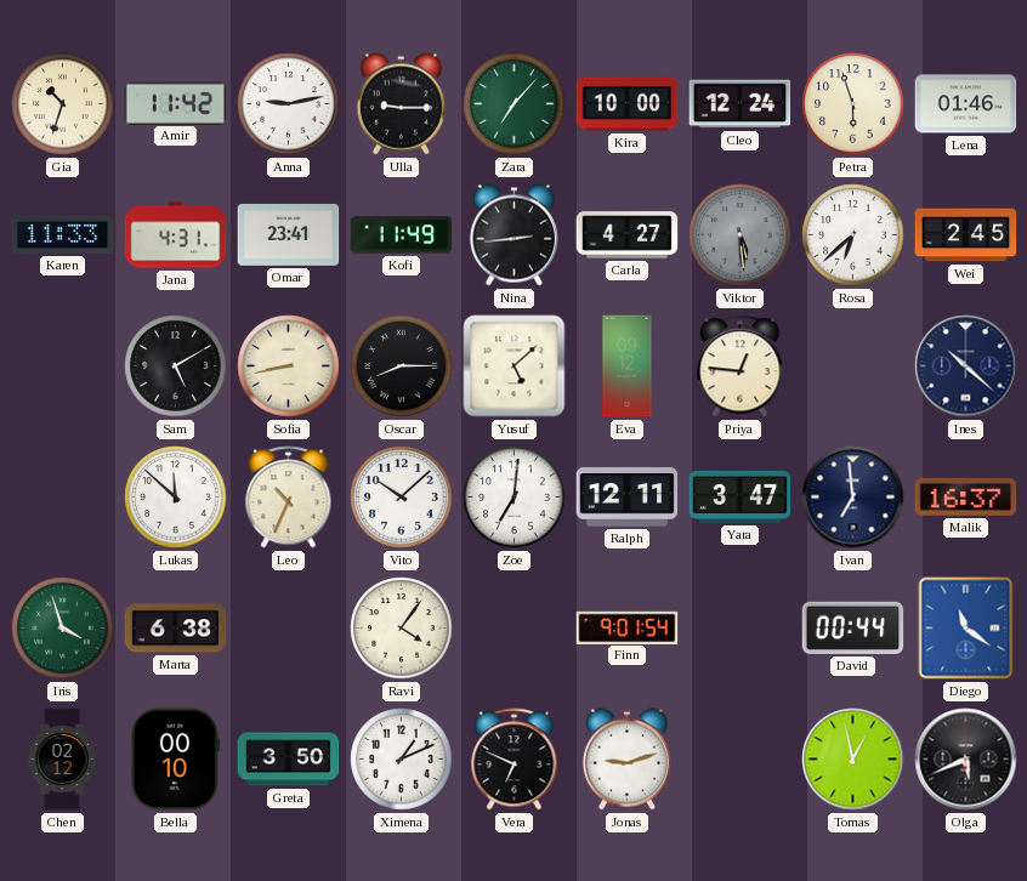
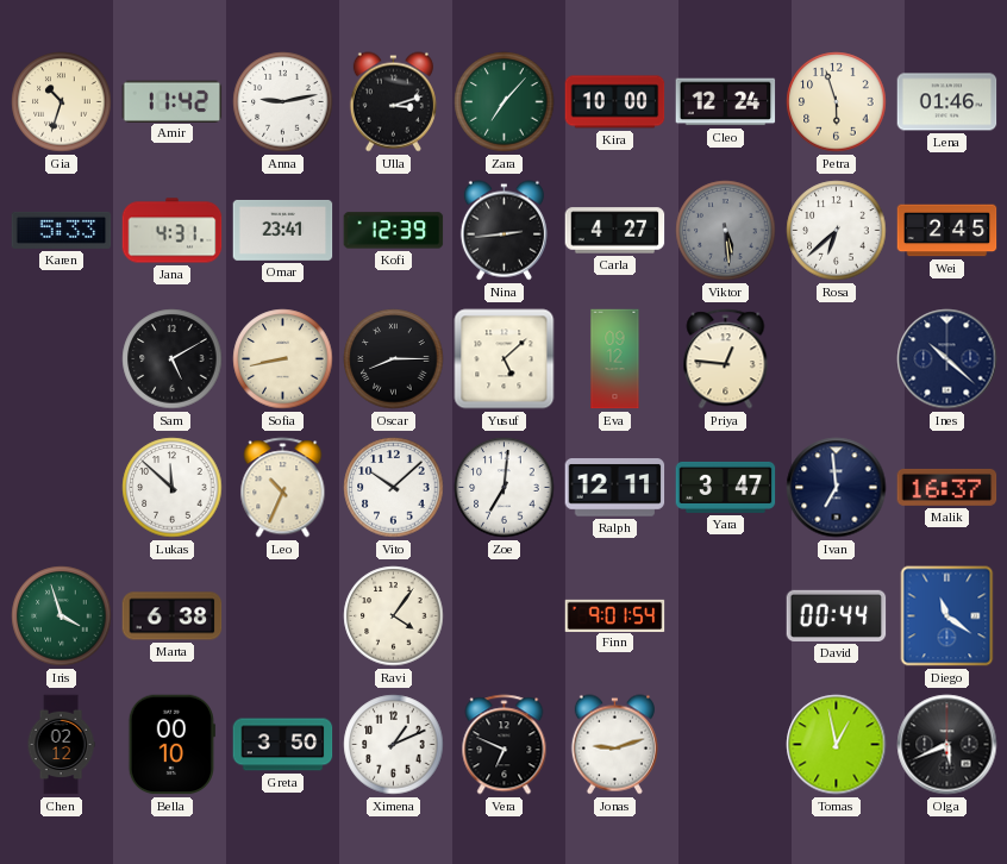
Ulla: 9:15 -> 3:12 (393, 102)
Karen: 11:33 -> 5:33 (62, 230)
Kofi: 11:49 -> 12:39 (394, 231)
